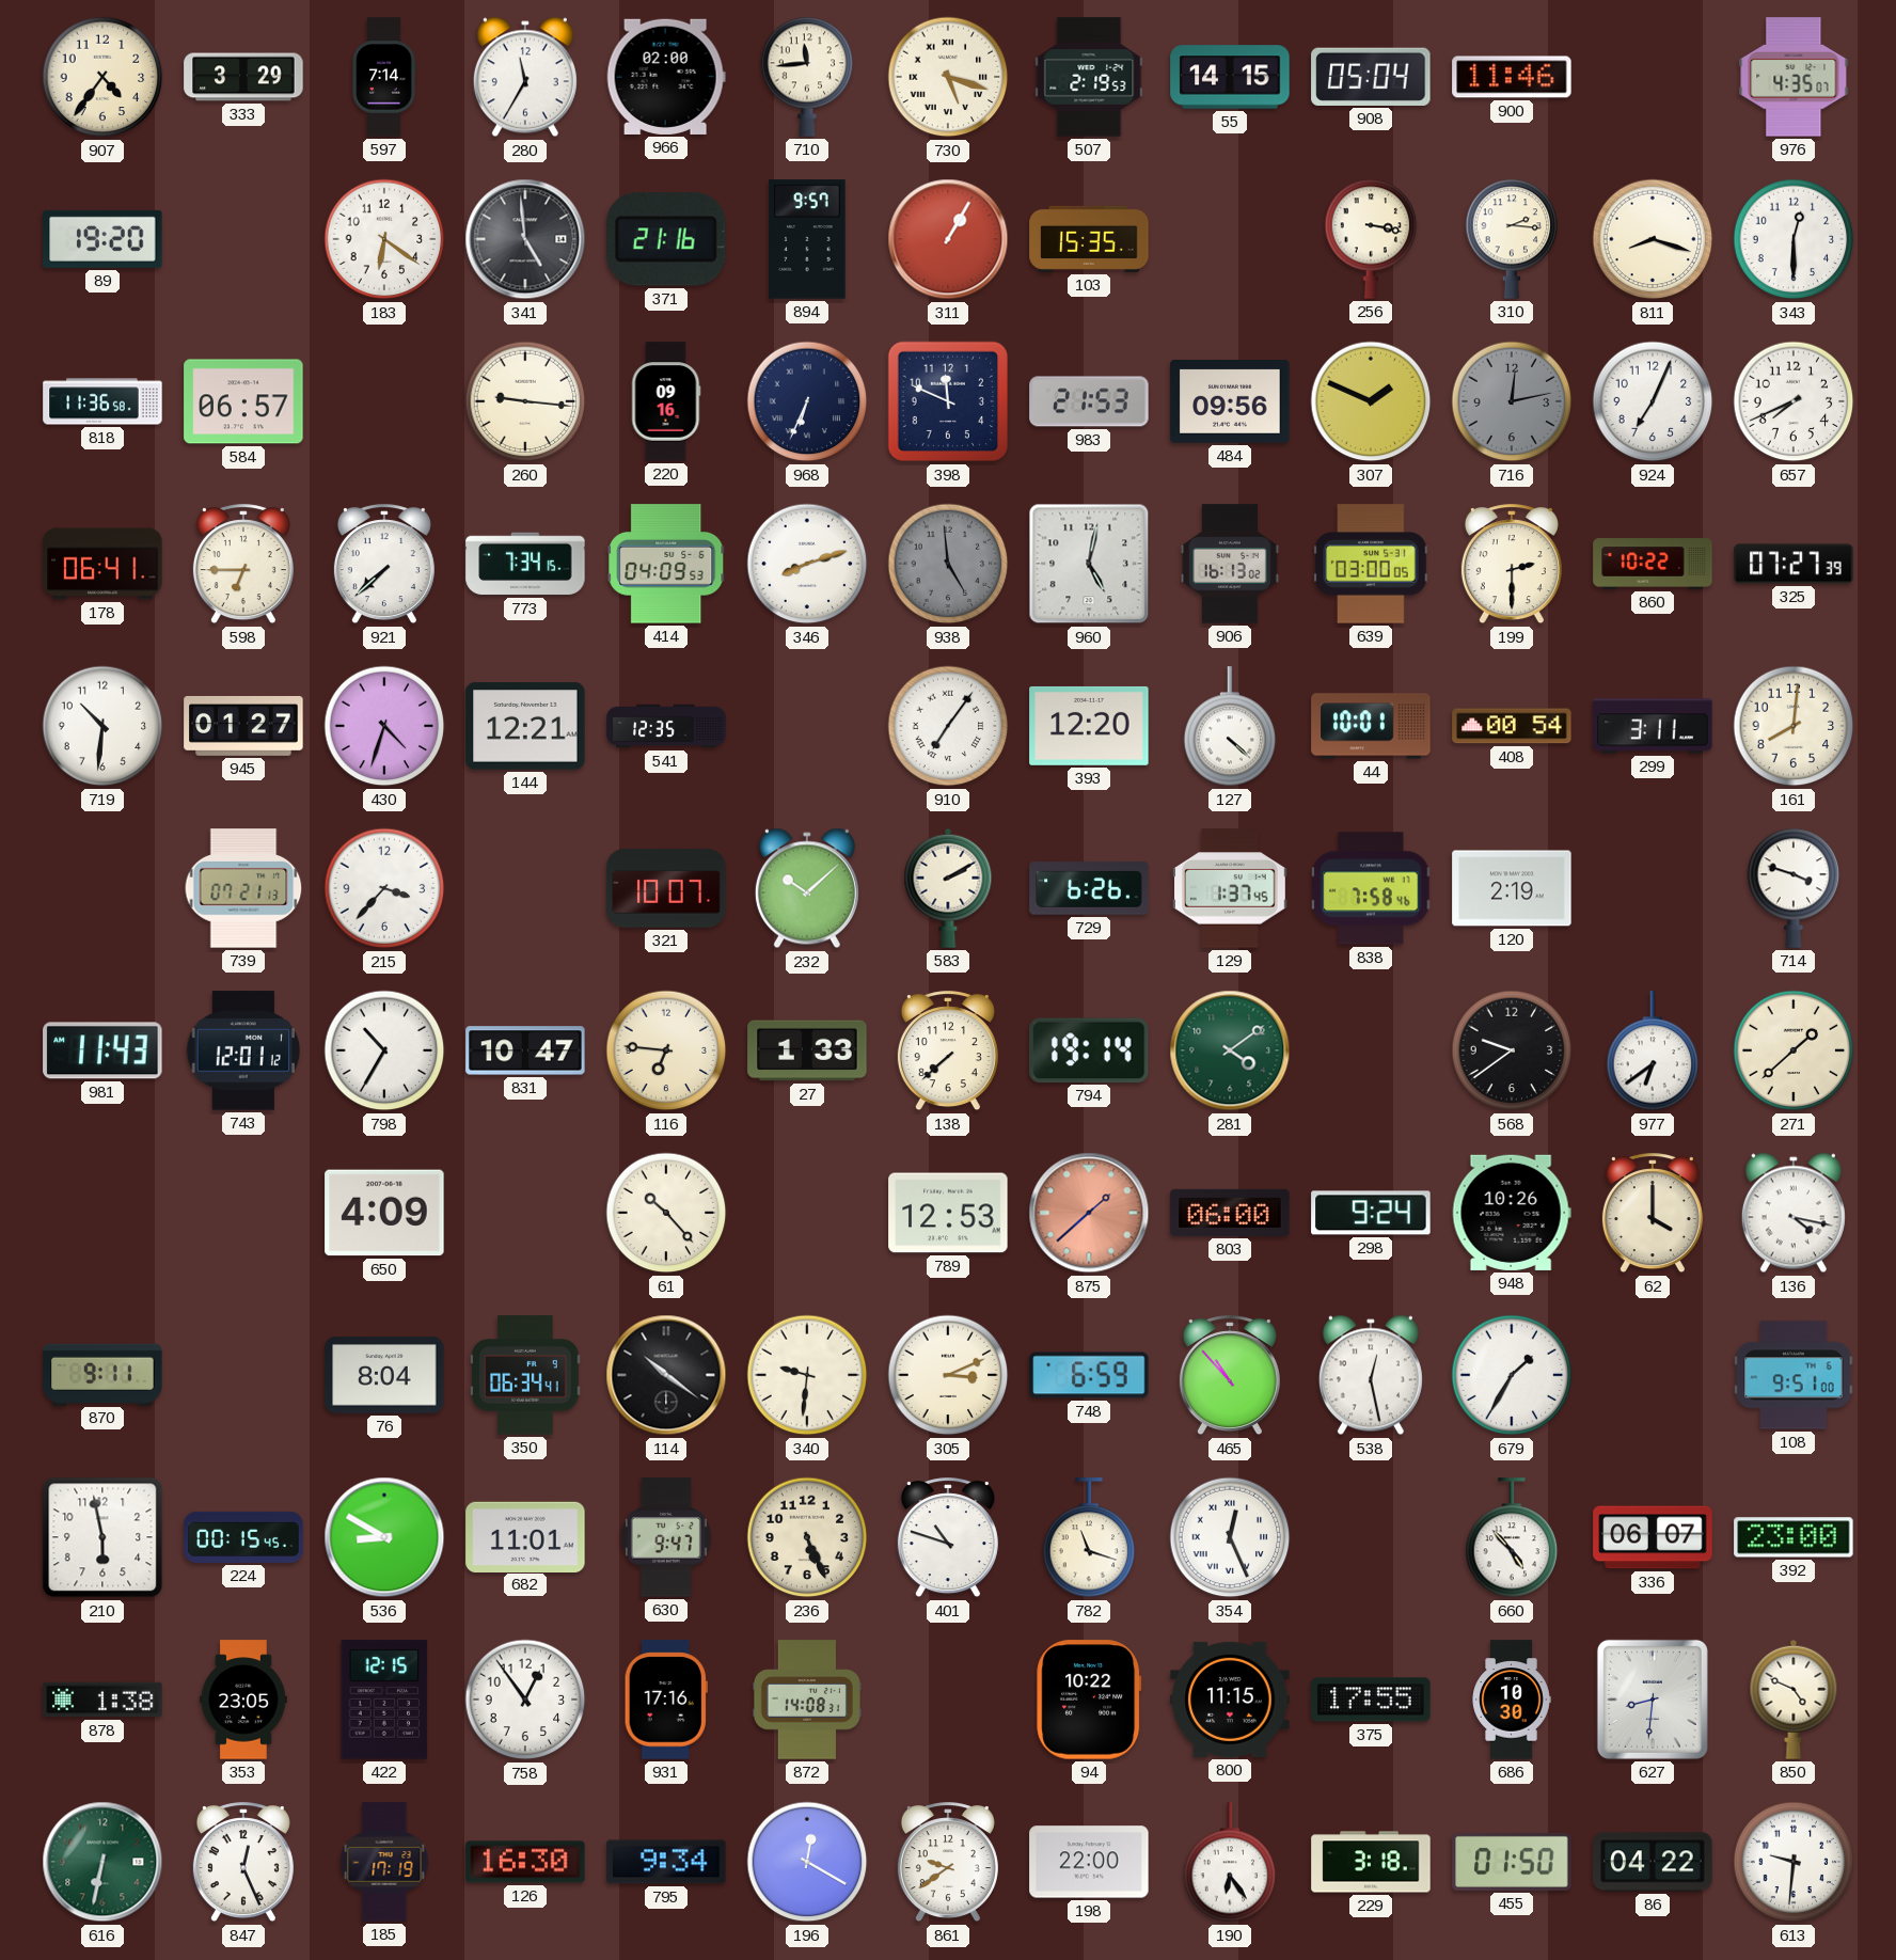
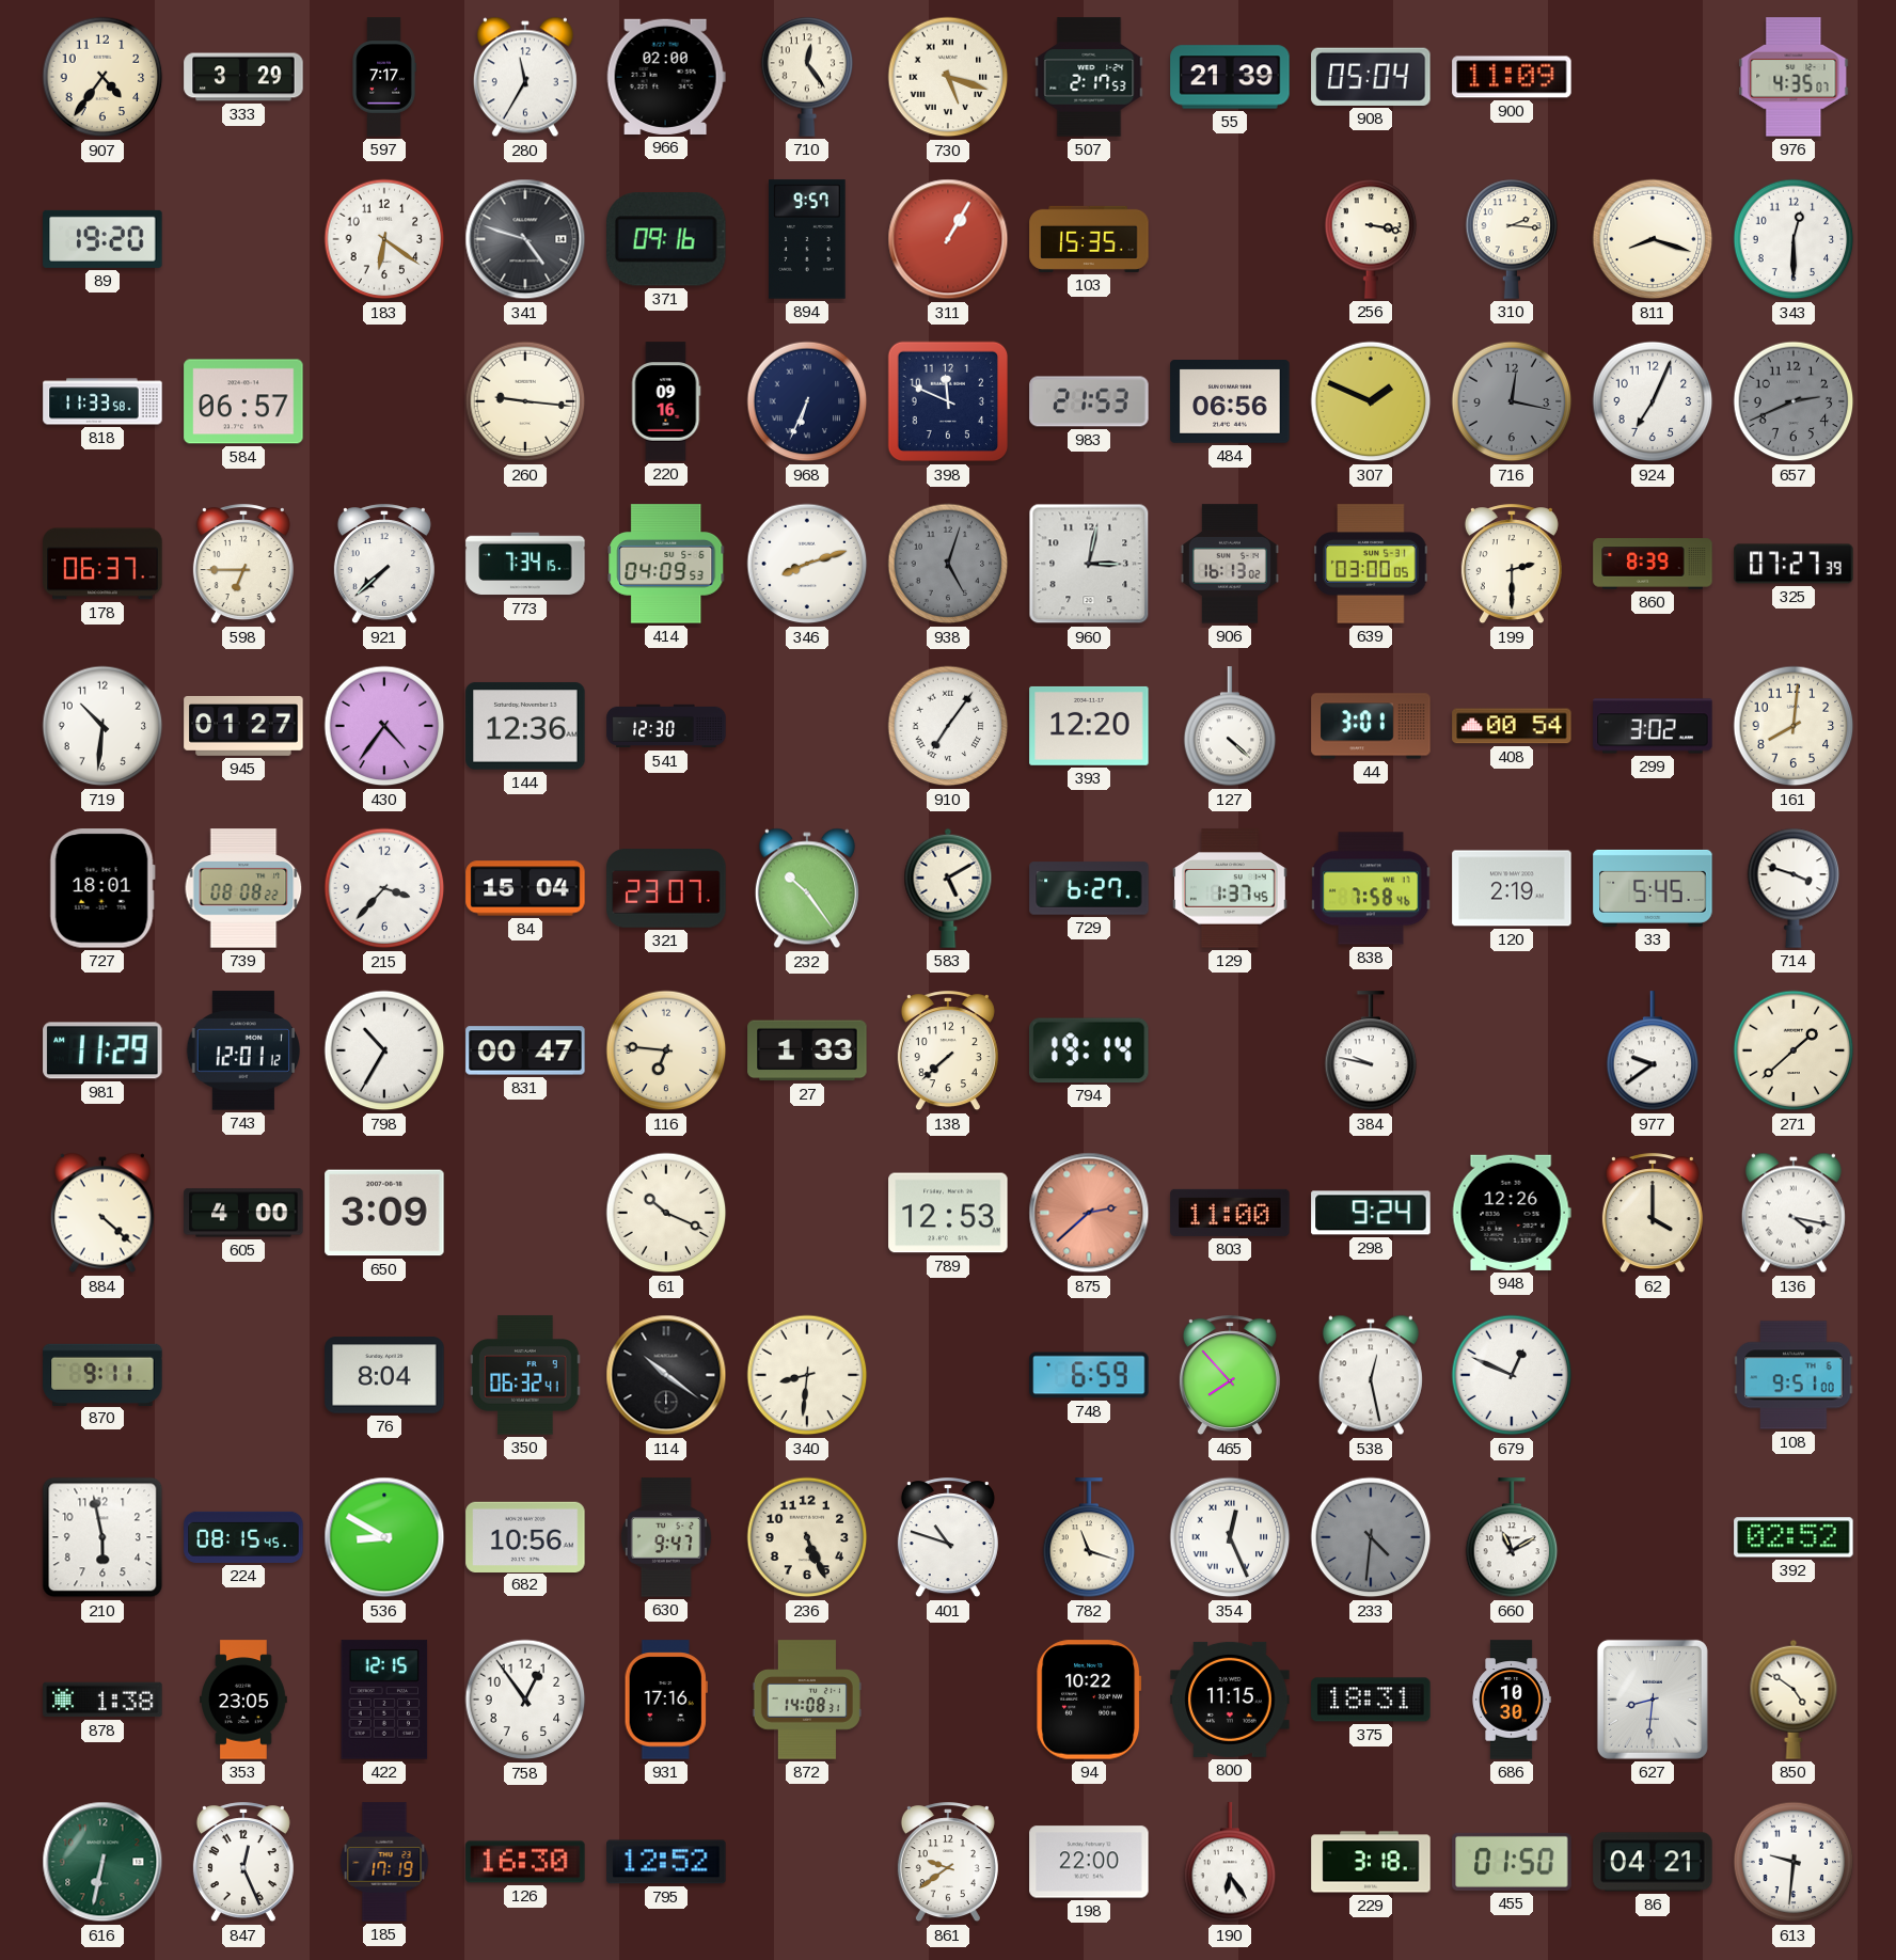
597: 7:14 -> 7:17 (384, 77)
710: 11:44 -> 12:24 (807, 77)
507: 2:19 -> 2:17 (1089, 77)
55: 14:15 -> 21:39 (1230, 77)
900: 11:46 -> 11:09 (1512, 77)
341: 4:59 -> 4:48 (525, 239)
371: 21:16 -> 09:16 (667, 239)
818: 11:36 -> 11:33 (102, 401)
484: 09:56 -> 06:56 (1230, 402)
716: 12:13 -> 12:17 (1512, 401)
657: 7:41 -> 2:41 (1794, 401)
657 dial: white -> grey (1794, 401)
178: 06:41 -> 06:37 (102, 564)
938: 4:59 -> 5:03 (948, 564)
960: 5:02 -> 3:02 (1089, 564)
860: 10:22 -> 8:39 (1653, 564)
430: 4:33 -> 4:36 (384, 726)
144: 12:21 -> 12:36 (525, 726)
541: 12:35 -> 12:30 (666, 726)
44: 10:01 -> 3:01 (1371, 726)
299: 3:11 -> 3:02 (1653, 726)
727: none -> 18:01 (102, 888)
739: 07:21 -> 08:08 (243, 888)
84: none -> 15:04 (525, 888)
321: 10:07 -> 23:07 (666, 888)
232: 10:08 -> 10:24 (807, 888)
583: 2:10 -> 5:10 (948, 888)
729: 6:26 -> 6:27 (1089, 888)
33: none -> 5:45 (1653, 888)
981: 11:43 -> 11:29 (102, 1050)
831: 10:47 -> 00:47 (525, 1050)
281: 4:09 -> none (1230, 1050)
384: none -> 9:47 (1371, 1052)
568: 9:39 -> none (1512, 1050)
977: 6:39 -> 9:39 (1653, 1052)
884: none -> 4:22 (102, 1213)
605: none -> 4:00 (243, 1213)
650: 4:09 -> 3:09 (384, 1213)
61: 10:23 -> 10:19 (666, 1213)
875: 1:38 -> 2:38 (1089, 1213)
803: 06:00 -> 11:00 (1230, 1213)
948: 10:26 -> 12:26 (1512, 1213)
350: 06:34 -> 06:32 (525, 1375)
340: 9:31 -> 8:31 (807, 1375)
305: 3:11 -> none (948, 1375)
465: 10:53 -> 7:53 (1230, 1376)
679: 1:35 -> 12:49 (1512, 1375)
224: 00:15 -> 08:15 (243, 1537)
682: 11:01 -> 10:56 (525, 1536)
233: none -> 4:31 (1371, 1537)
660: 4:53 -> 11:10 (1512, 1538)
336: 06:07 -> none (1653, 1537)
392: 23:00 -> 02:52 (1794, 1537)
375: 17:55 -> 18:31 (1371, 1700)
850: 4:49 -> 4:51 (1794, 1700)
795: 9:34 -> 12:52 (666, 1862)
196: 12:20 -> none (807, 1862)
86: 04:22 -> 04:21 (1653, 1862)
